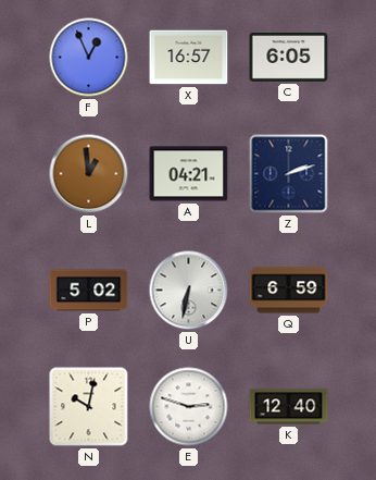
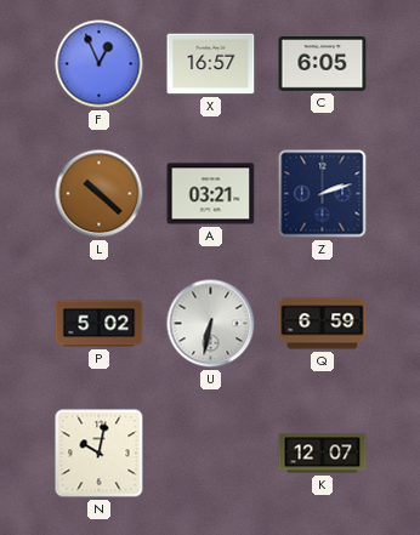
L: 12:59 -> 10:22 (100, 194)
A: 04:21 -> 03:21 (211, 194)
E: 2:48 -> none (189, 407)
K: 12:40 -> 12:07 (323, 454)
